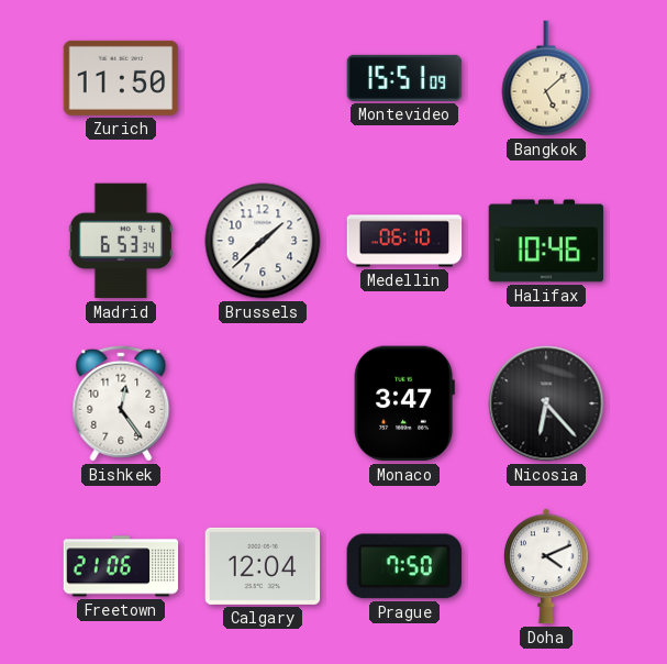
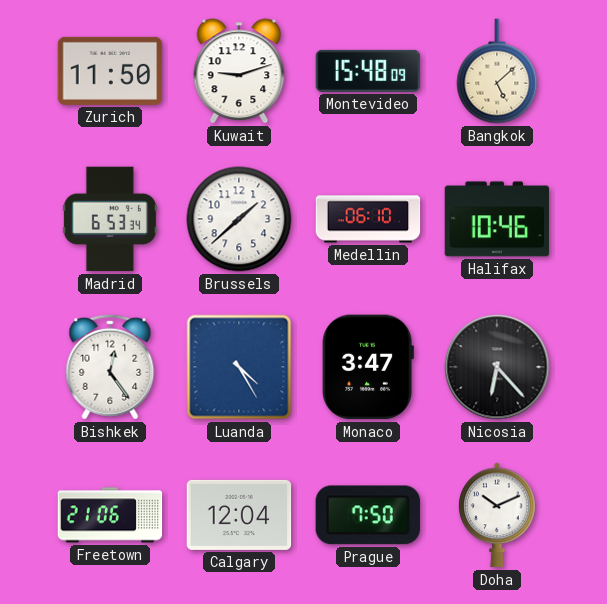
Kuwait: none -> 9:12 (239, 71)
Montevideo: 15:51 -> 15:48 (368, 71)
Luanda: none -> 4:25 (239, 367)
Doha: 4:11 -> 10:11 (497, 515)
